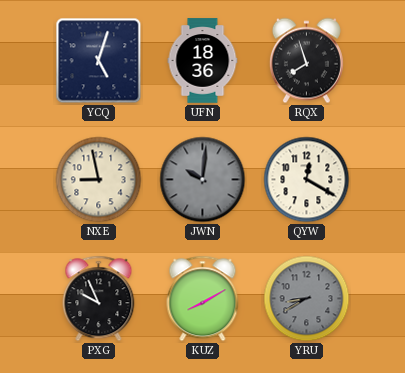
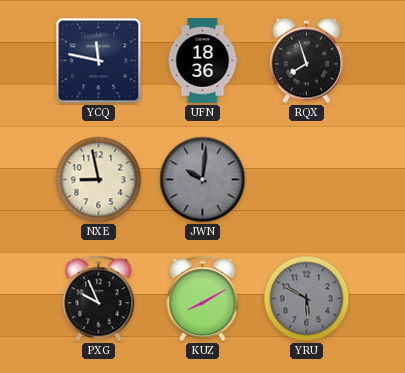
YCQ: 5:03 -> 11:47 (99, 61)
QYW: 12:20 -> none (307, 180)
YRU: 8:40 -> 5:50 (307, 299)
